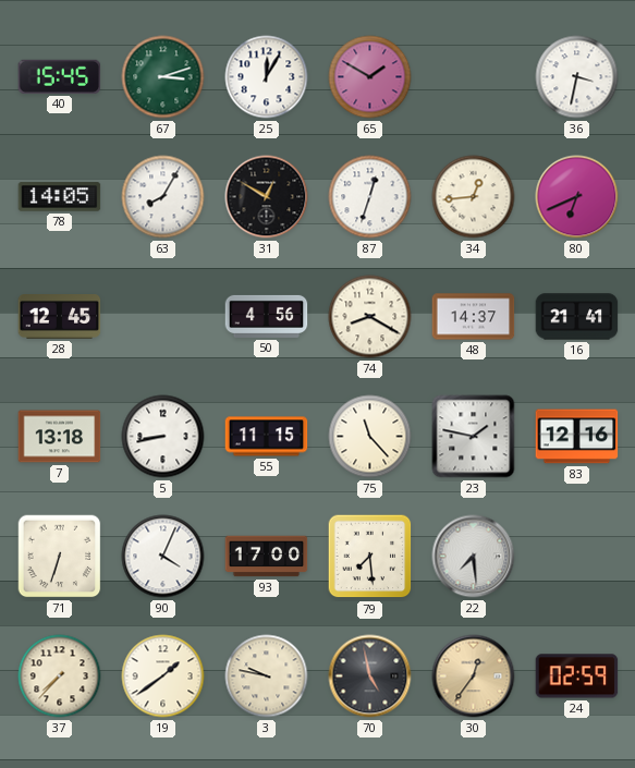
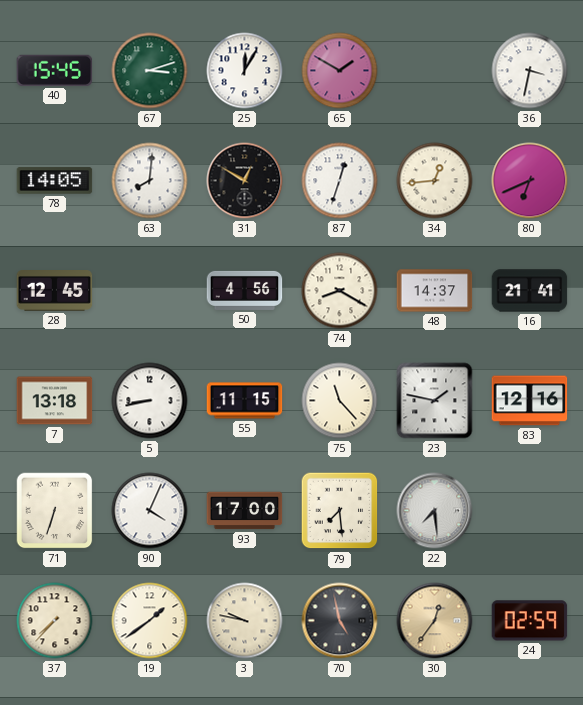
63: 8:05 -> 8:01 (150, 181)
